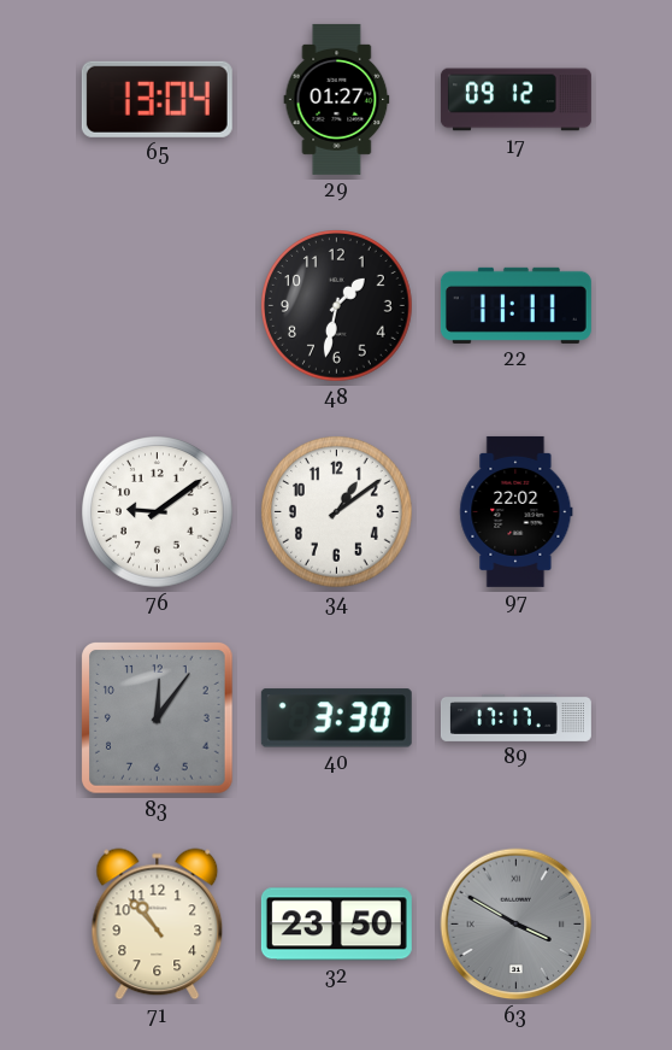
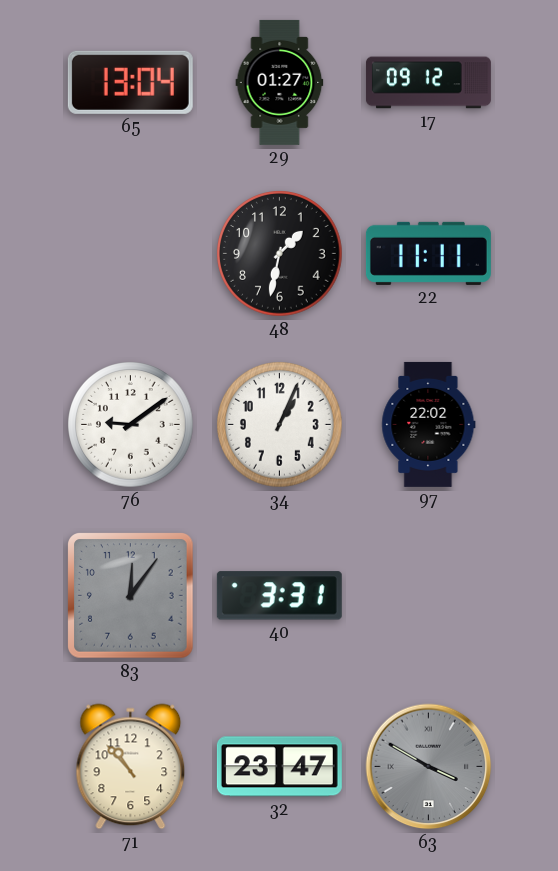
34: 1:09 -> 1:04 (280, 425)
40: 3:30 -> 3:31 (279, 596)
89: 17:17 -> none (515, 717)
32: 23:50 -> 23:47 (279, 767)
